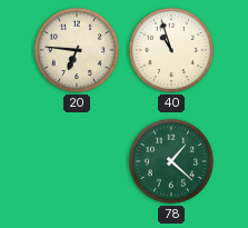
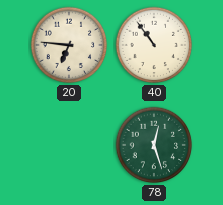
40: 10:57 -> 10:54 (154, 45)
78: 1:22 -> 12:27 (154, 145)
